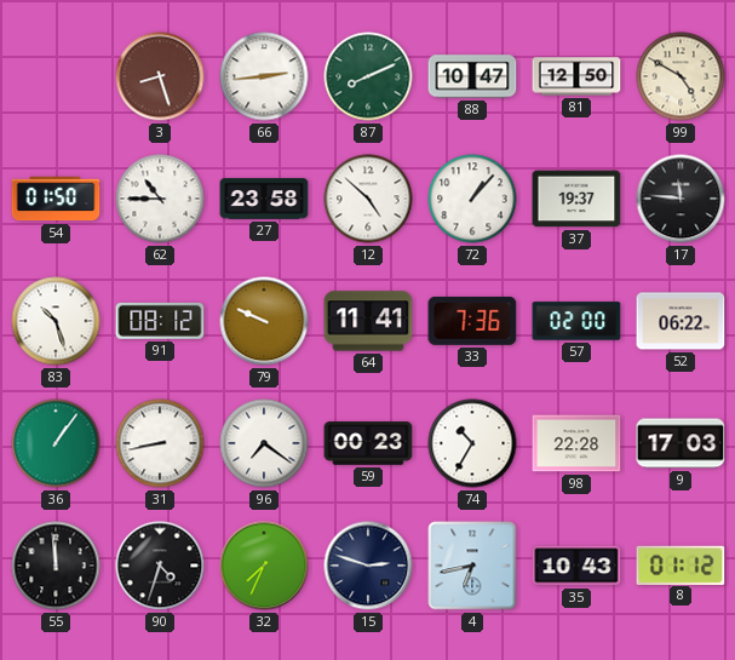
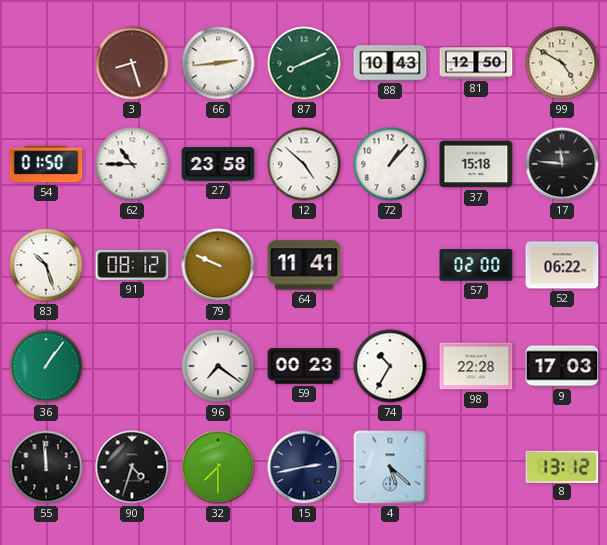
88: 10:47 -> 10:43 (390, 63)
37: 19:37 -> 15:18 (476, 164)
33: 7:36 -> none (472, 321)
31: 8:43 -> none (160, 443)
32: 7:34 -> 7:30 (218, 467)
15: 2:48 -> 2:43 (304, 467)
4: 6:43 -> 5:22 (390, 467)
35: 10:43 -> none (576, 566)
8: 01:12 -> 13:12 (562, 466)
